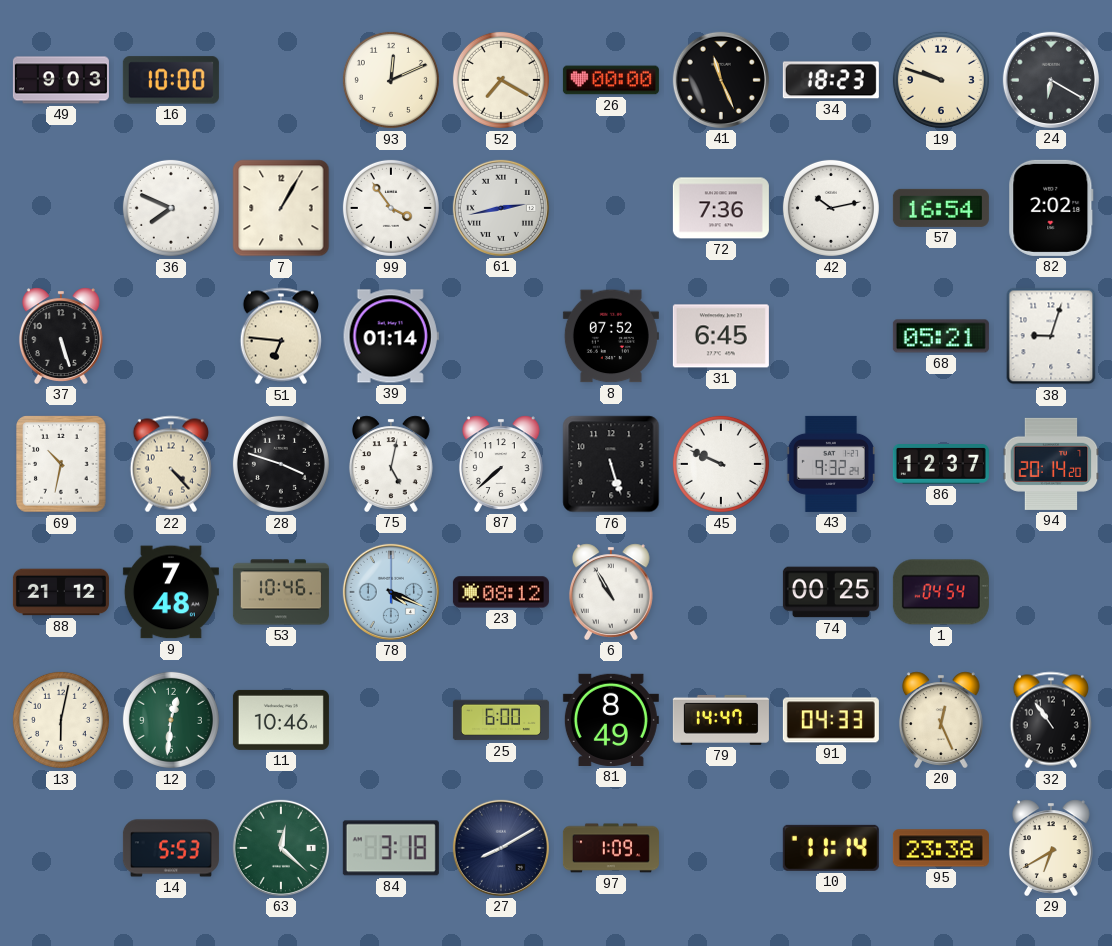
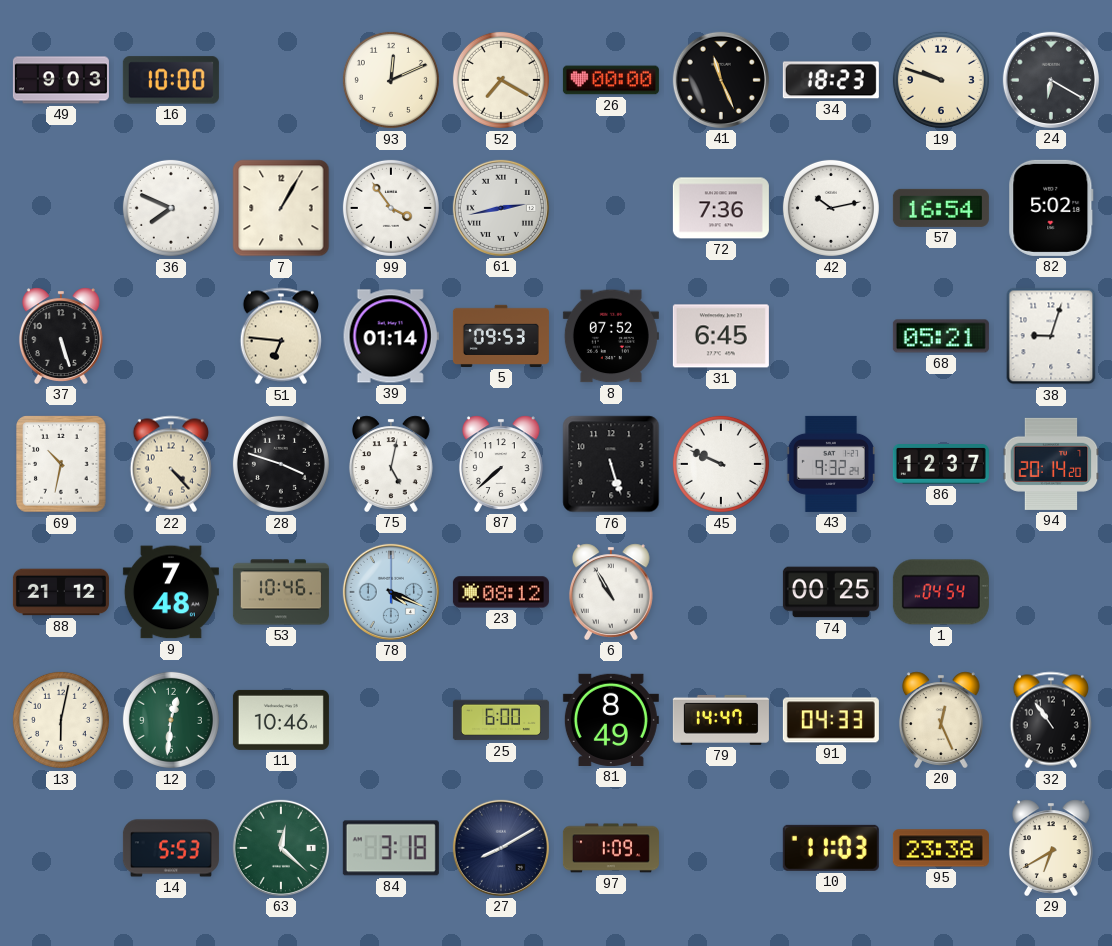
82: 2:02 -> 5:02 (1051, 208)
5: none -> 09:53 (501, 336)
10: 11:14 -> 11:03 (831, 848)
